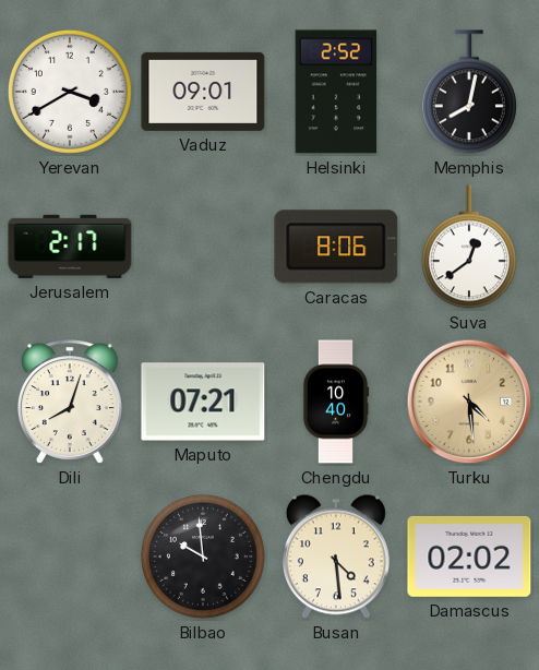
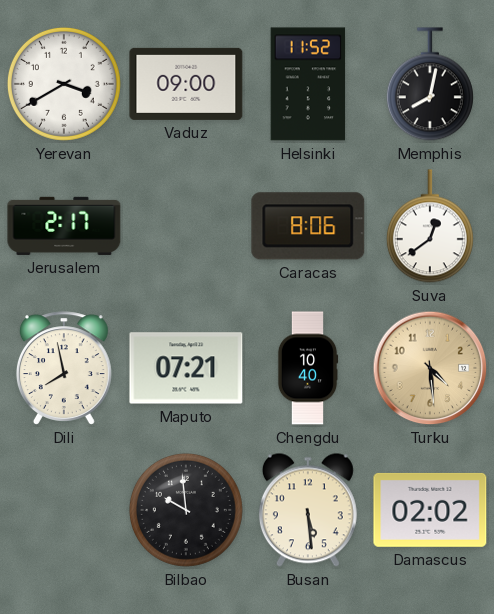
Vaduz: 09:01 -> 09:00 (186, 84)
Helsinki: 2:52 -> 11:52 (308, 84)
Dili: 8:03 -> 7:58 (64, 368)
Busan: 4:29 -> 5:29 (308, 510)
